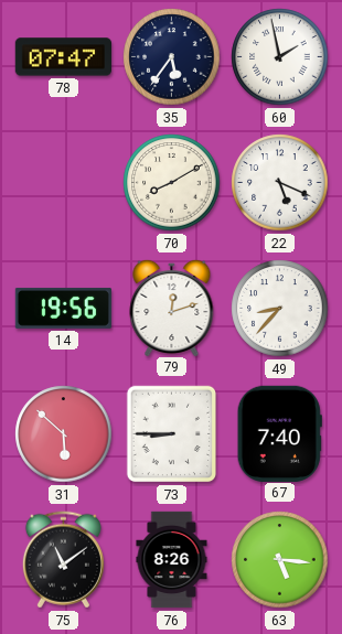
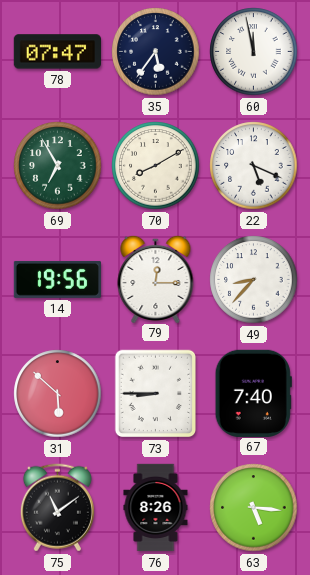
60: 1:58 -> 11:58 (254, 52)
69: none -> 6:55 (58, 166)
79: 12:12 -> 12:15 (156, 278)
